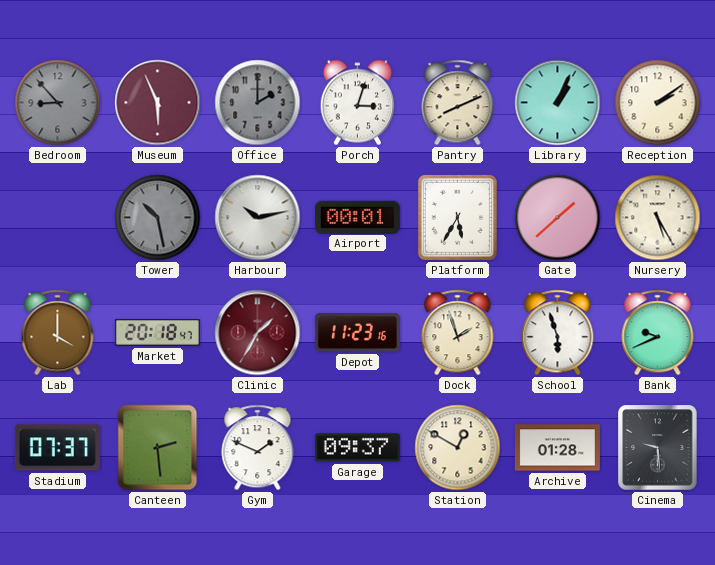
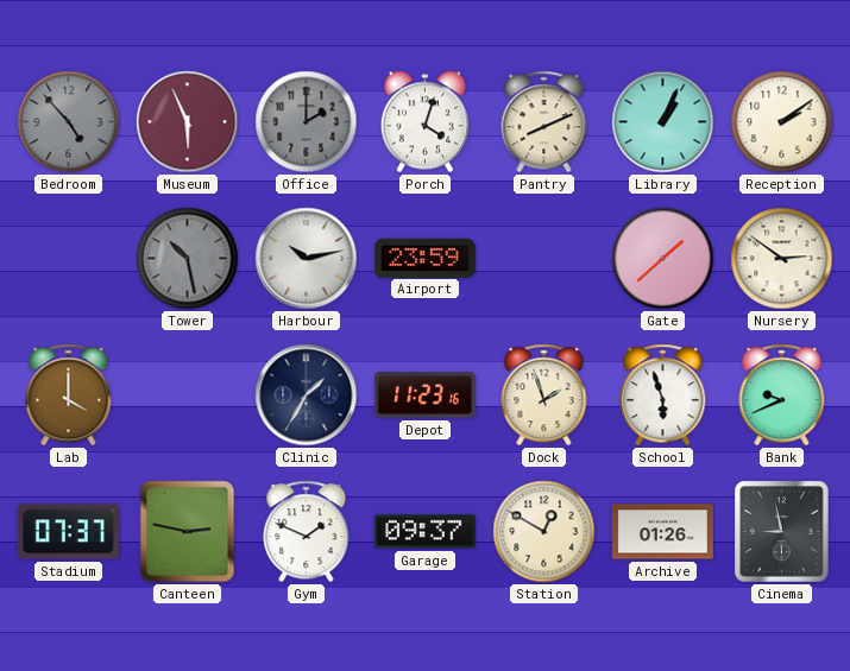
Bedroom: 8:53 -> 4:53 (69, 122)
Porch: 3:03 -> 4:03 (424, 122)
Airport: 00:01 -> 23:59 (424, 258)
Platform: 5:35 -> none (457, 217)
Nursery: 5:25 -> 2:51 (782, 259)
Market: 20:18 -> none (157, 333)
Clinic dial: burgundy -> navy (307, 395)
Canteen: 2:29 -> 2:47 (188, 532)
Archive: 01:28 -> 01:26 (662, 532)
Cinema: 9:29 -> 8:58 (782, 532)
